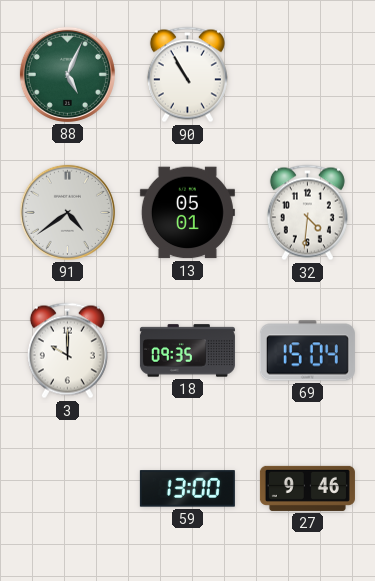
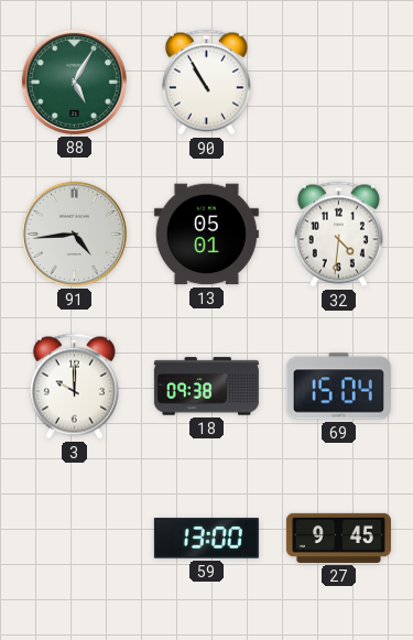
88: 5:04 -> 5:05 (74, 82)
91: 4:39 -> 4:44 (74, 234)
18: 09:35 -> 09:38 (206, 387)
27: 9:46 -> 9:45 (338, 538)
